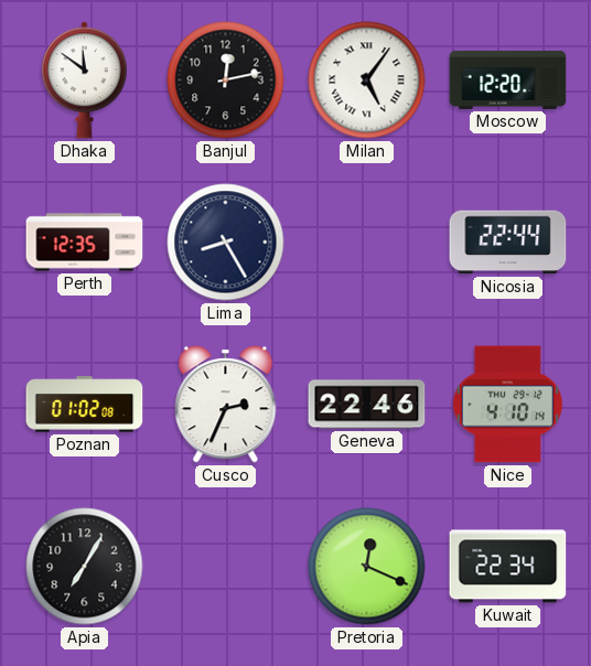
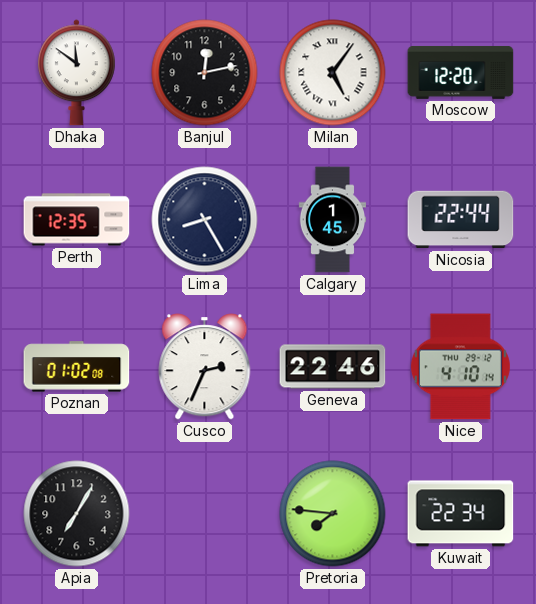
Calgary: none -> 1:45 (332, 220)
Pretoria: 12:19 -> 7:46 (333, 514)
